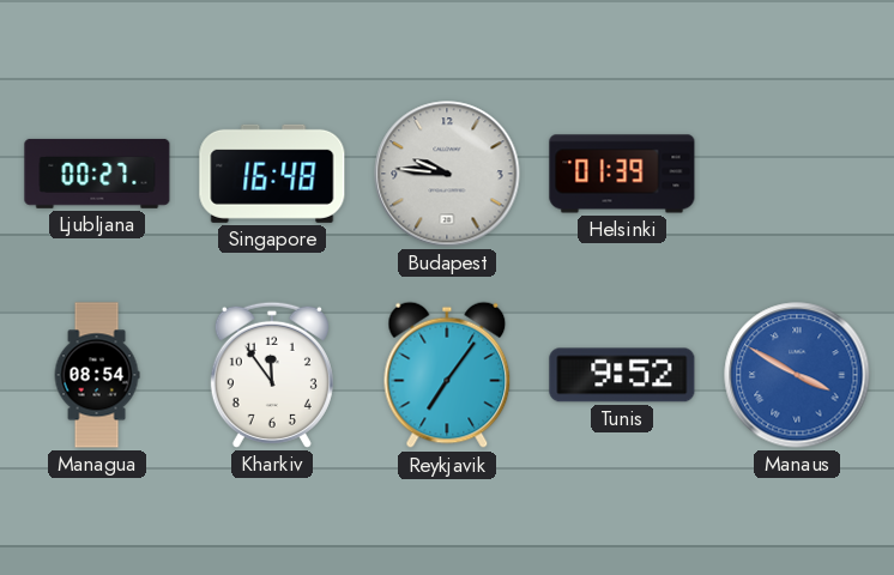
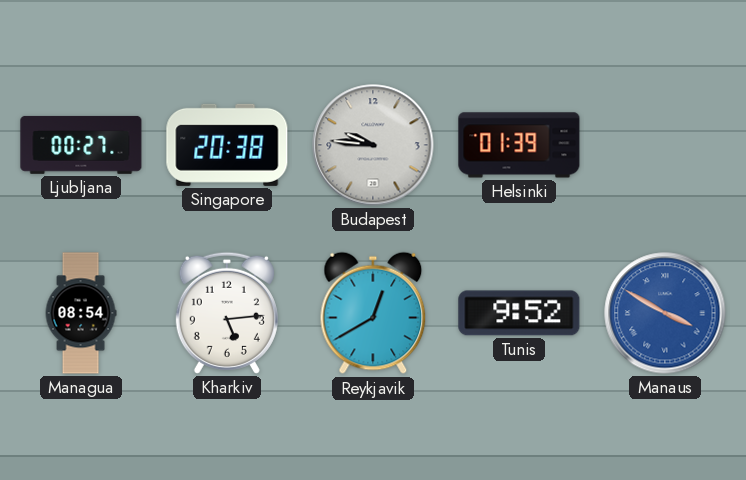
Singapore: 16:48 -> 20:38 (227, 145)
Kharkiv: 11:54 -> 5:14 (227, 313)
Reykjavik: 7:06 -> 12:40 (373, 313)
